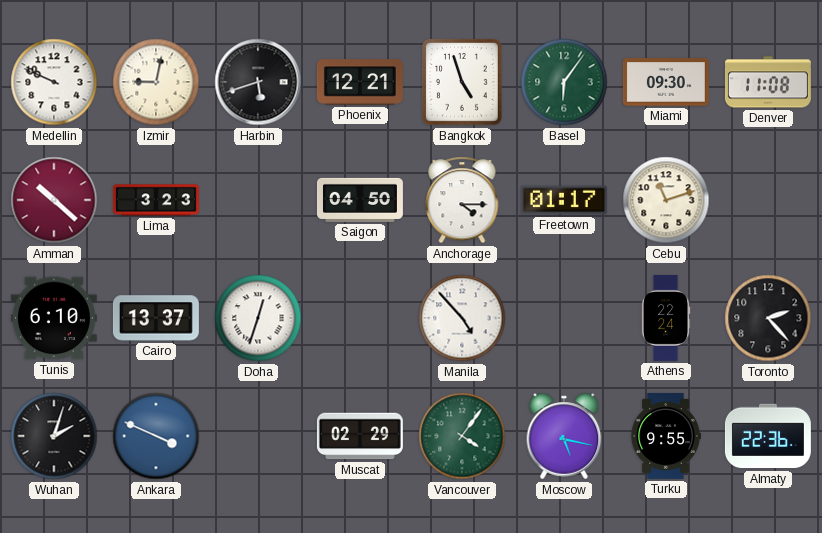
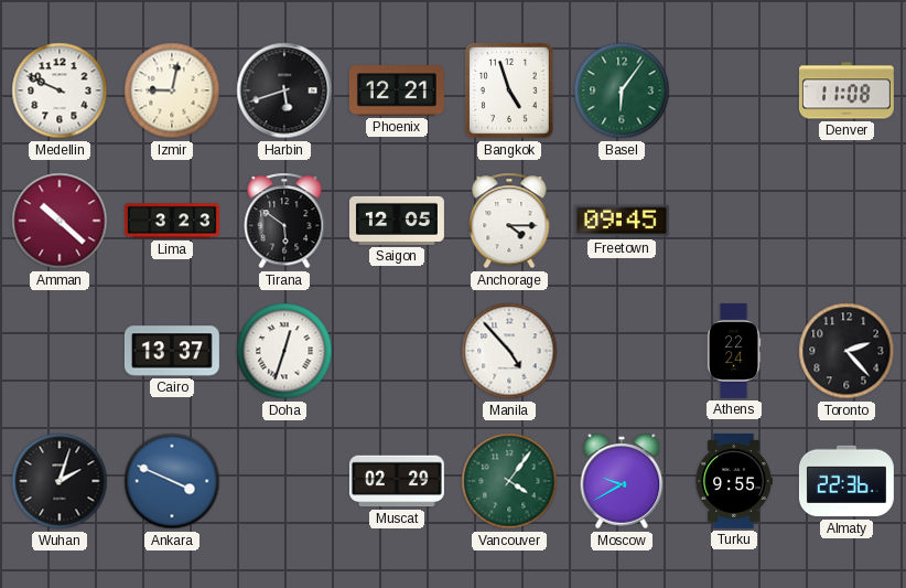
Miami: 09:30 -> none (666, 82)
Tirana: none -> 5:51 (284, 221)
Saigon: 04:50 -> 12:05 (397, 221)
Freetown: 01:17 -> 09:45 (622, 221)
Cebu: 11:12 -> none (666, 200)
Tunis: 6:10 -> none (54, 318)
Moscow: 5:17 -> 9:40 (622, 481)
